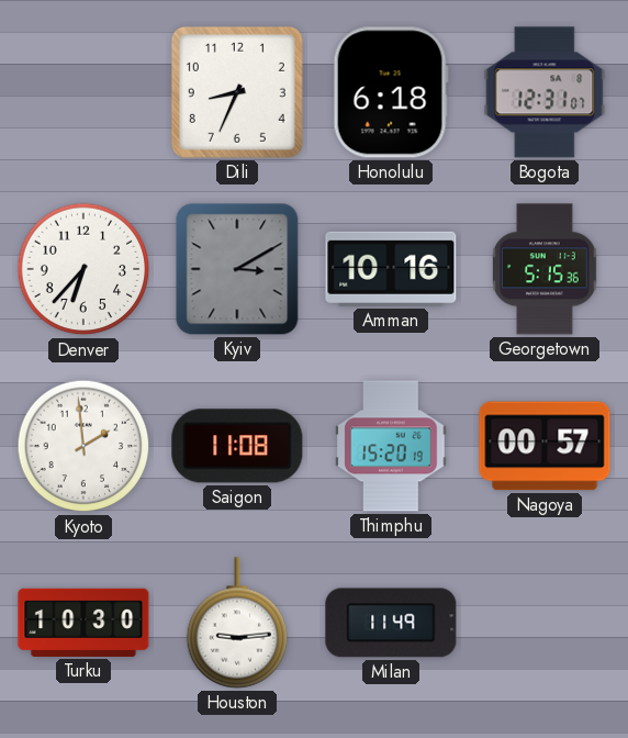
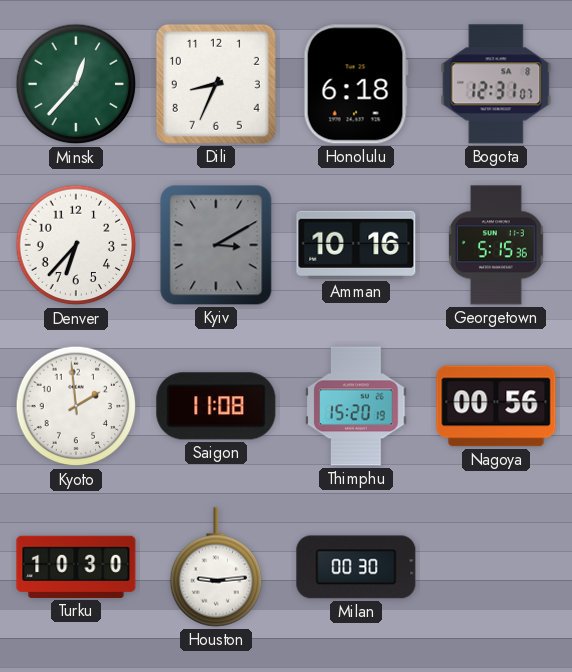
Minsk: none -> 12:37 (76, 84)
Nagoya: 00:57 -> 00:56 (496, 406)
Milan: 11:49 -> 00:30 (356, 567)
